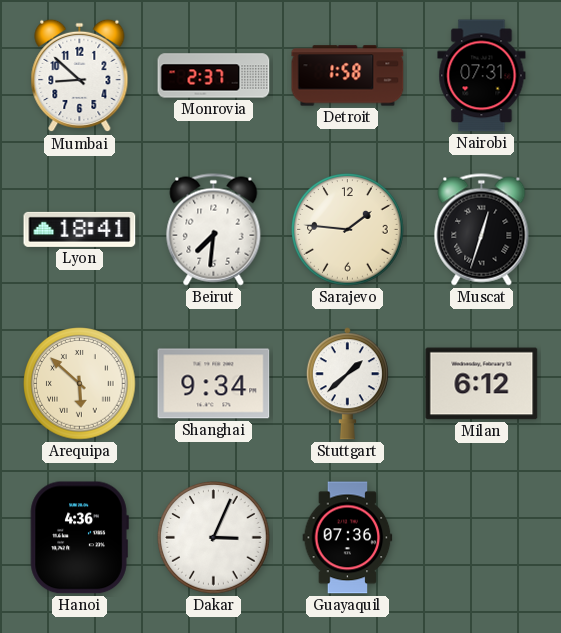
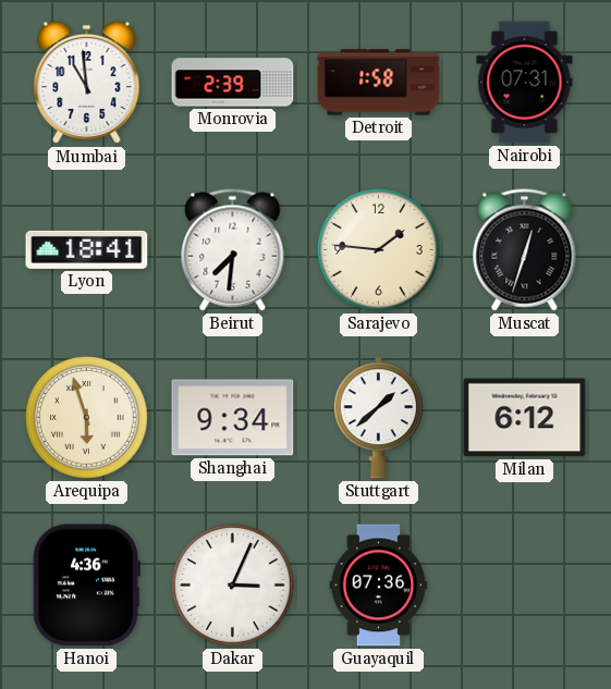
Mumbai: 8:52 -> 10:59 (87, 83)
Monrovia: 2:37 -> 2:39 (233, 83)
Arequipa: 5:52 -> 5:57 (87, 418)
